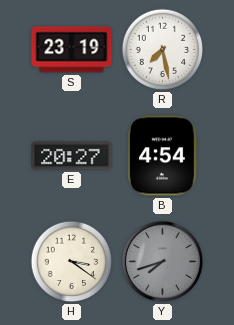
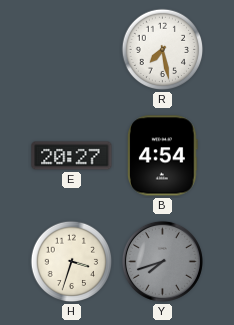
S: 23:19 -> none (72, 50)
H: 3:21 -> 3:33 (72, 262)
